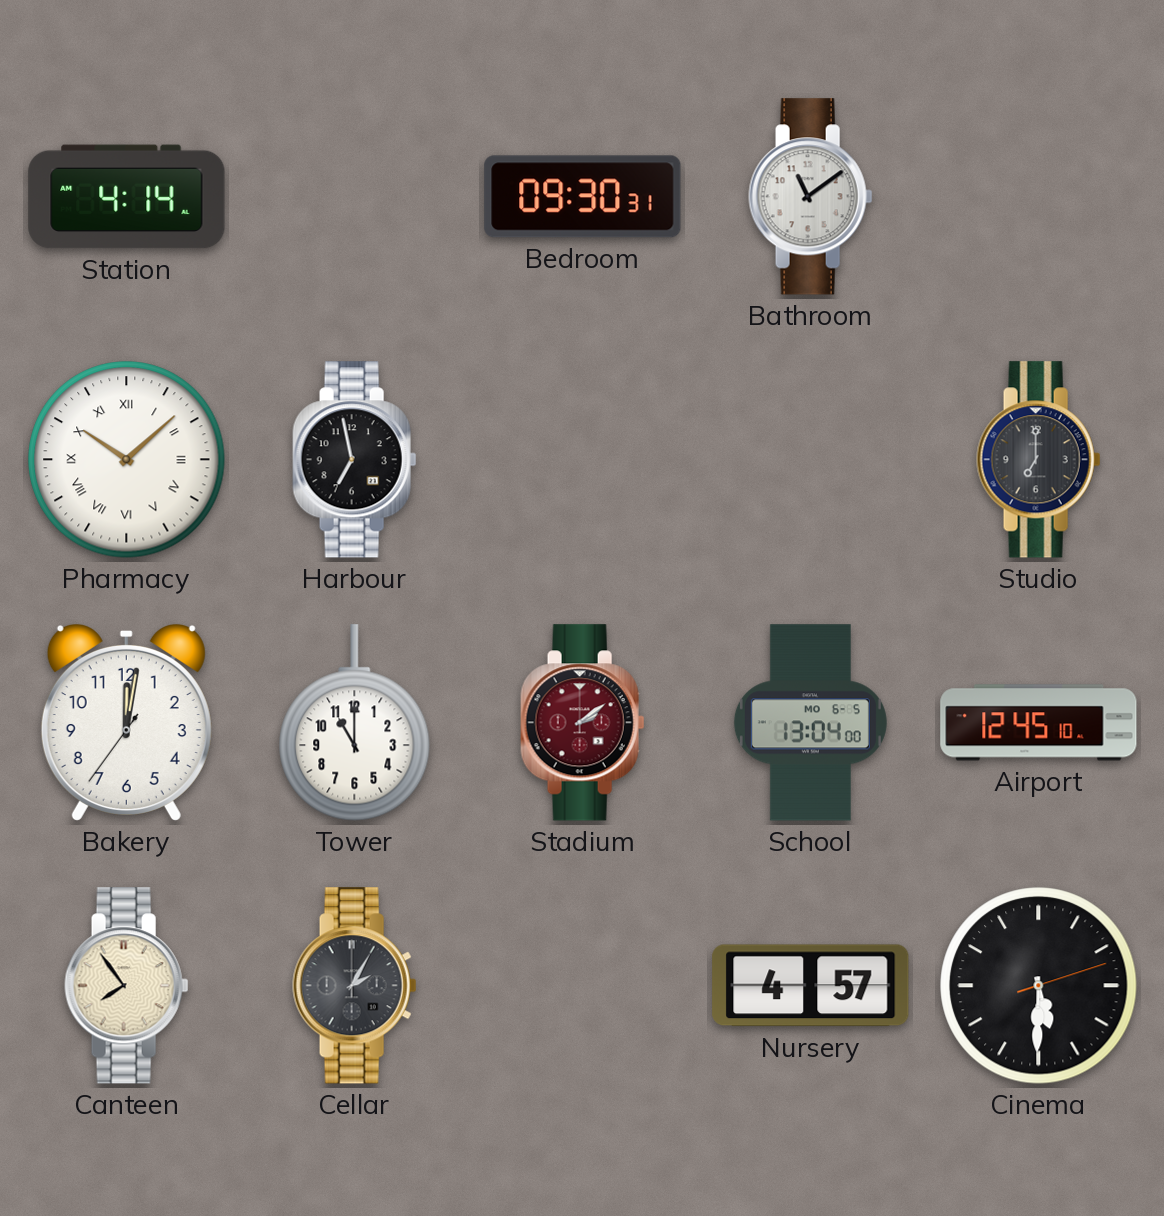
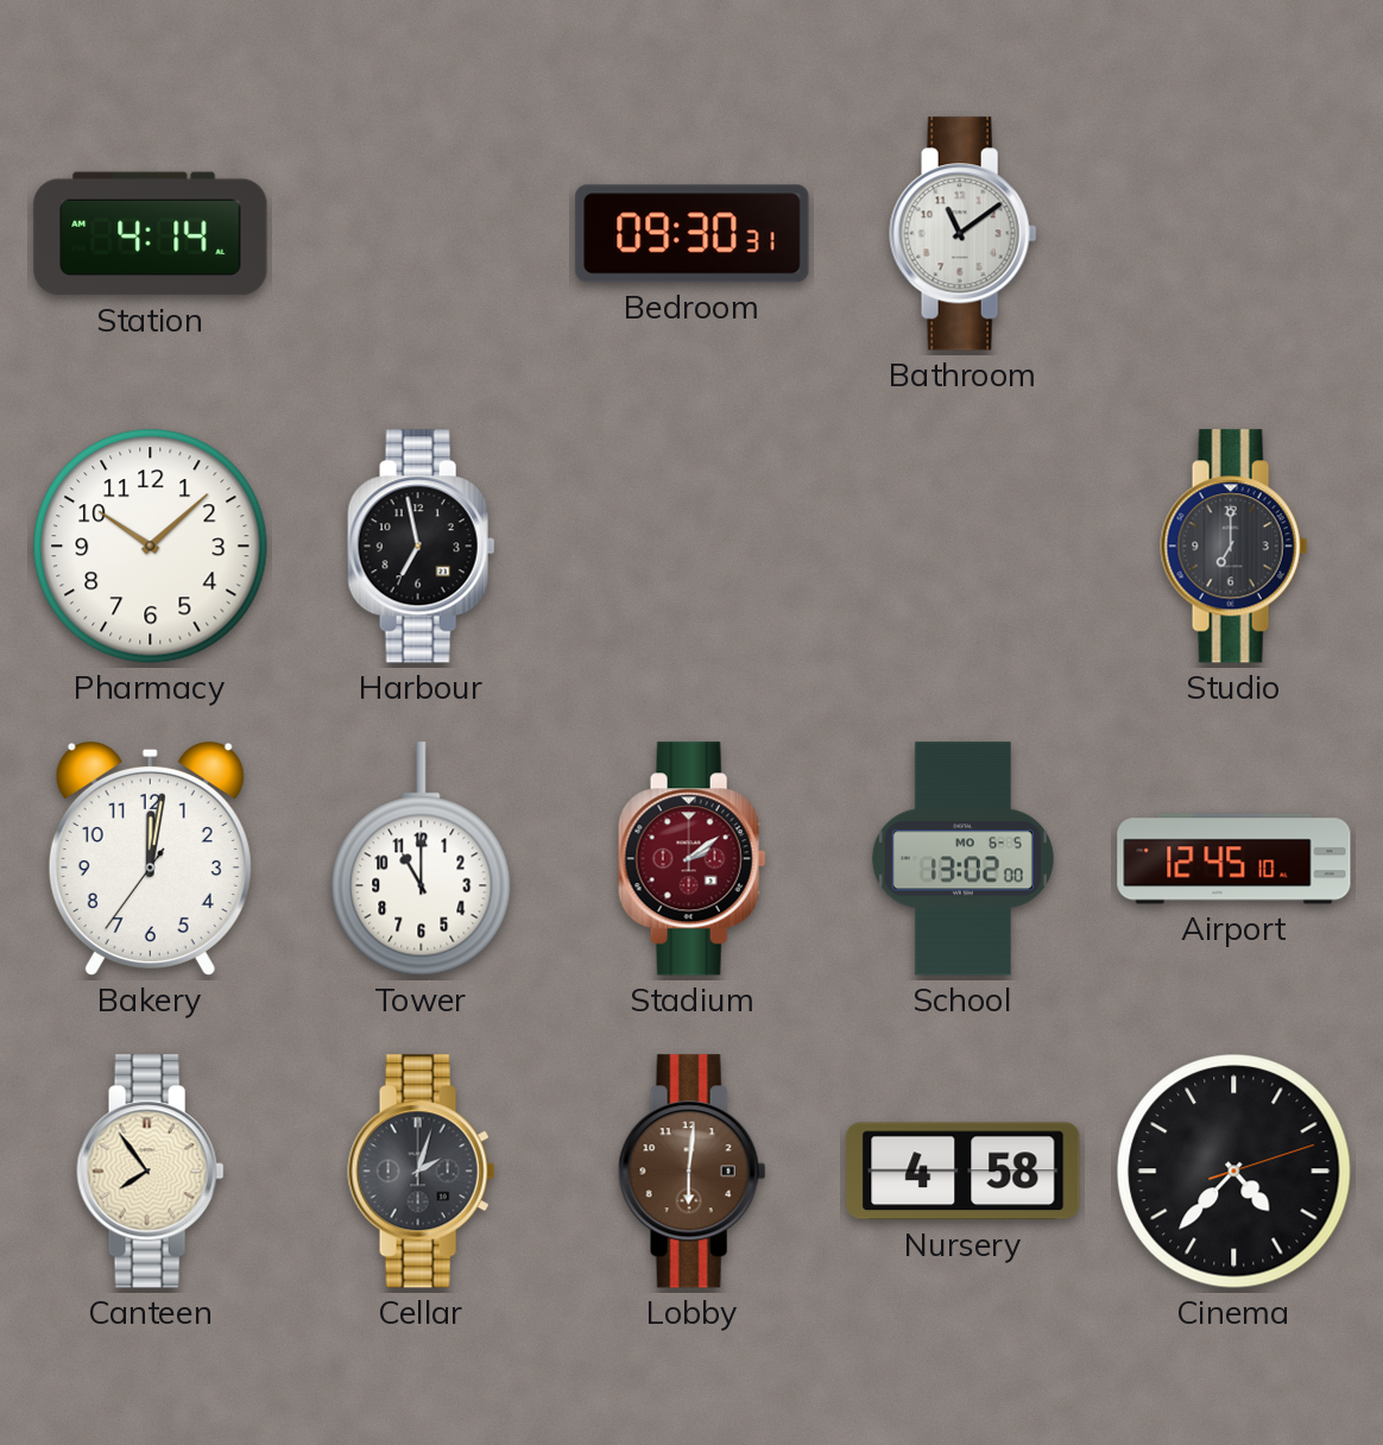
Pharmacy numerals: Roman -> Arabic (151, 547)
School: 13:04 -> 13:02 (962, 859)
Cellar: 2:05 -> 2:03 (422, 1172)
Lobby: none -> 6:01 (693, 1172)
Nursery: 4:57 -> 4:58 (964, 1172)
Cinema: 5:30 -> 4:37 (1234, 1172)
